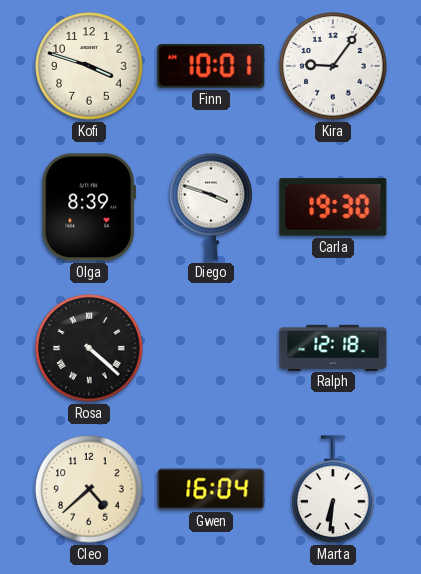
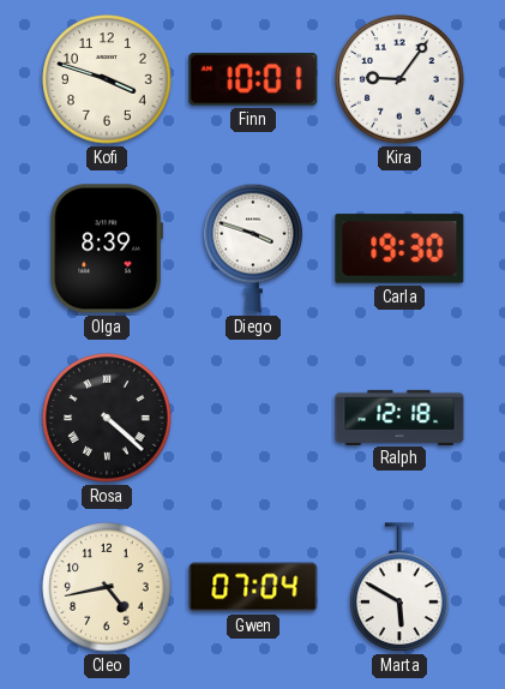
Cleo: 4:38 -> 4:43 (107, 587)
Gwen: 16:04 -> 07:04 (253, 587)
Marta: 6:31 -> 5:50 (399, 588)
